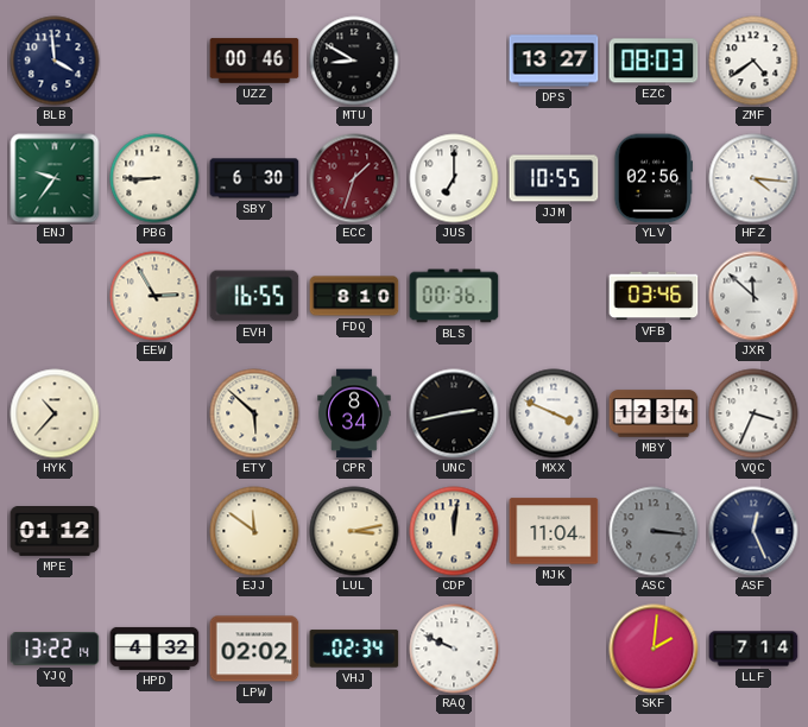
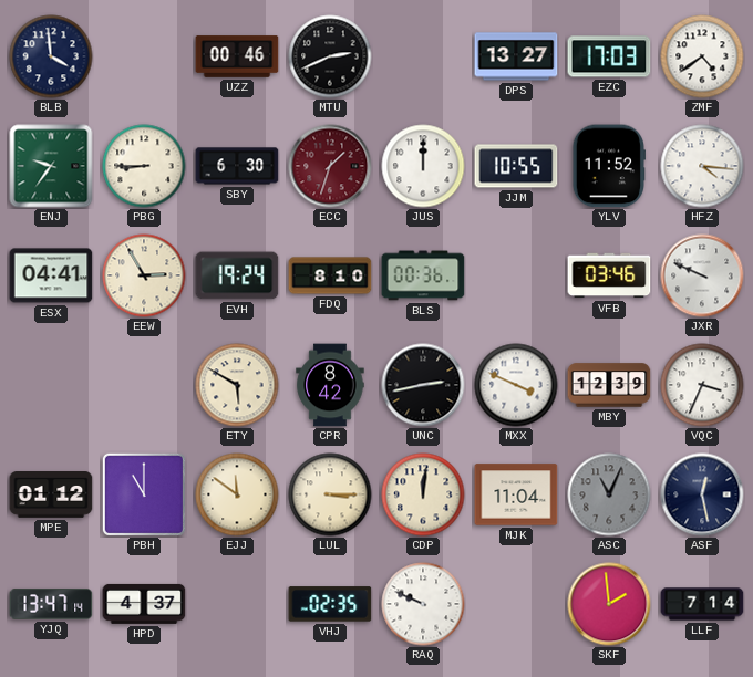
MTU: 8:50 -> 2:41 (330, 56)
EZC: 08:03 -> 17:03 (609, 56)
JUS: 7:00 -> 12:00 (423, 166)
YLV: 02:56 -> 11:52 (608, 166)
ESX: none -> 04:41 (51, 275)
EVH: 16:55 -> 19:24 (237, 275)
JXR: 11:52 -> 9:49 (702, 275)
HYK: 10:37 -> none (55, 413)
ETY: 5:52 -> 5:50 (237, 385)
CPR: 8:34 -> 8:42 (330, 385)
MBY: 12:34 -> 12:39 (609, 385)
PBH: none -> 11:00 (144, 494)
LUL: 3:13 -> 3:15 (330, 494)
ASC: 3:16 -> 11:04 (609, 494)
ASF: 12:26 -> 12:28 (702, 494)
YJQ: 13:22 -> 13:47 (51, 604)
HPD: 4:32 -> 4:37 (144, 604)
LPW: 02:02 -> none (254, 649)
VHJ: 02:34 -> 02:35 (330, 604)
SKF: 2:01 -> 1:59 (609, 604)
